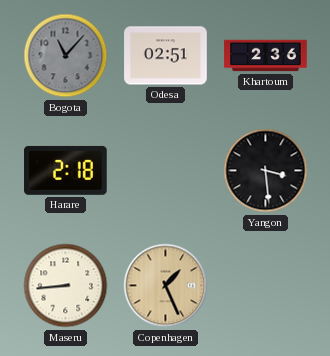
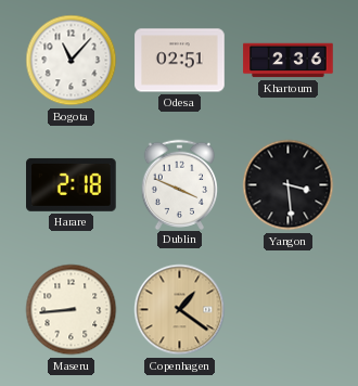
Bogota dial: grey -> white (72, 61)
Dublin: none -> 3:49 (180, 184)
Copenhagen: 1:26 -> 1:21 (180, 310)
